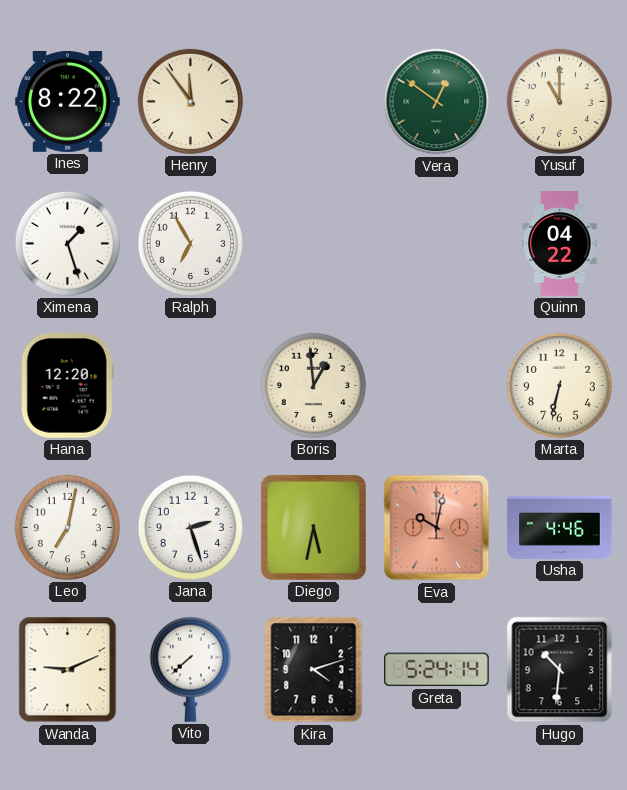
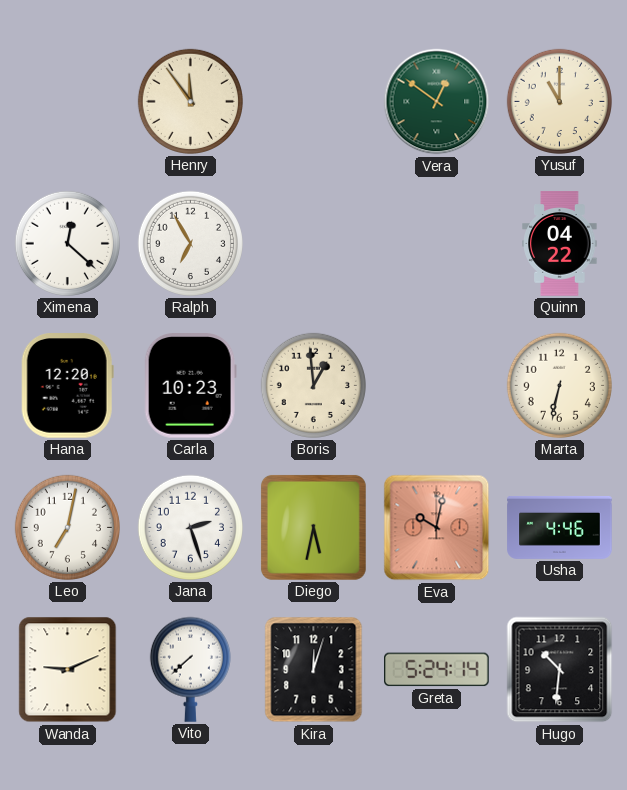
Ines: 8:22 -> none (68, 101)
Ximena: 1:27 -> 12:22 (67, 243)
Carla: none -> 10:23 (190, 386)
Kira: 4:12 -> 12:03 (314, 670)
